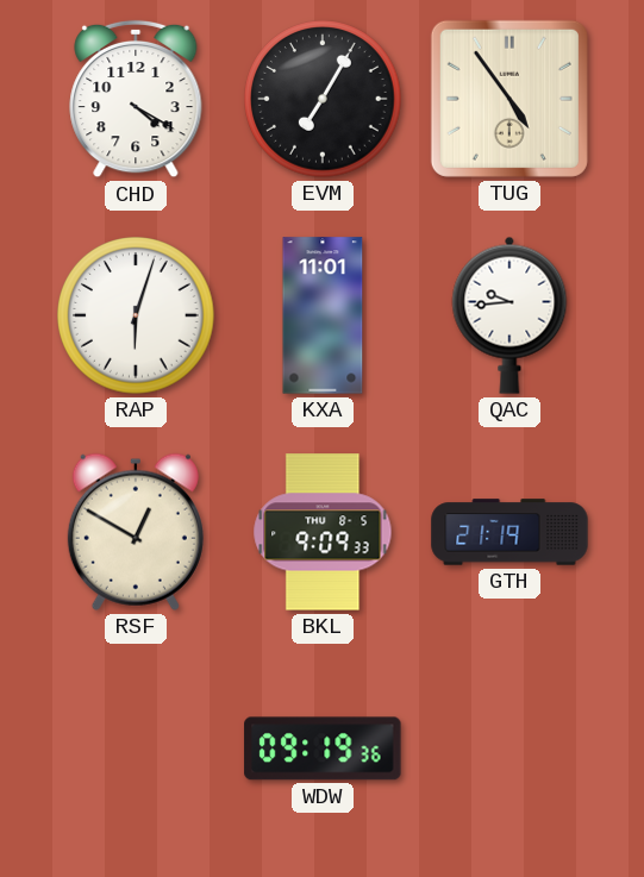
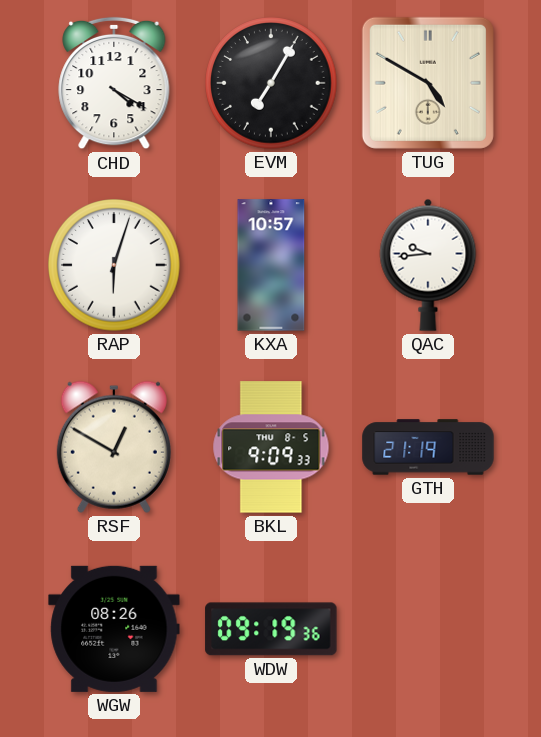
TUG: 4:54 -> 4:50 (428, 83)
KXA: 11:01 -> 10:57 (271, 265)
WGW: none -> 08:26 (114, 629)
